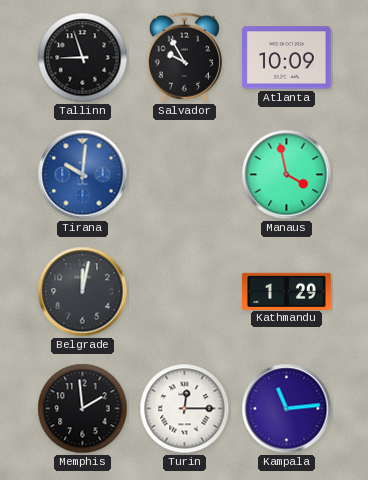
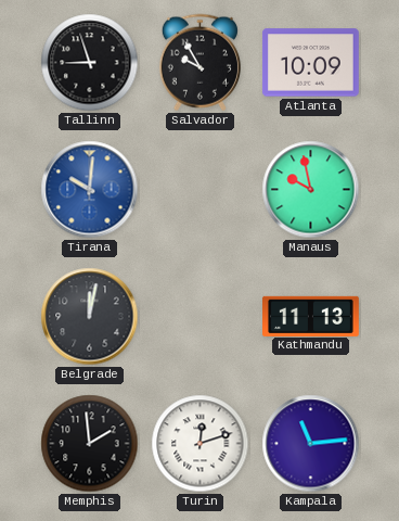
Manaus: 3:58 -> 9:58 (311, 190)
Kathmandu: 1:29 -> 11:13 (311, 316)
Turin: 12:15 -> 12:12 (201, 444)
